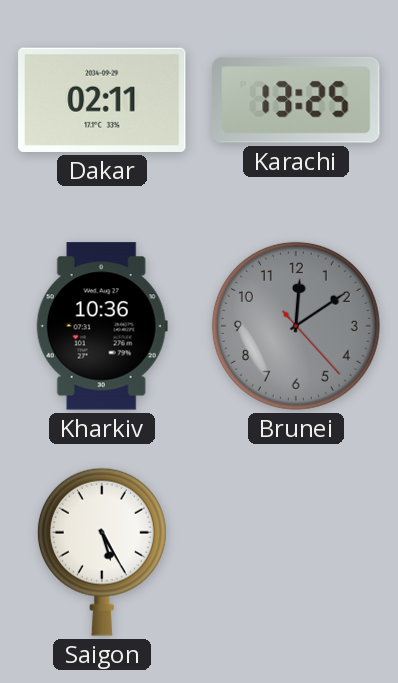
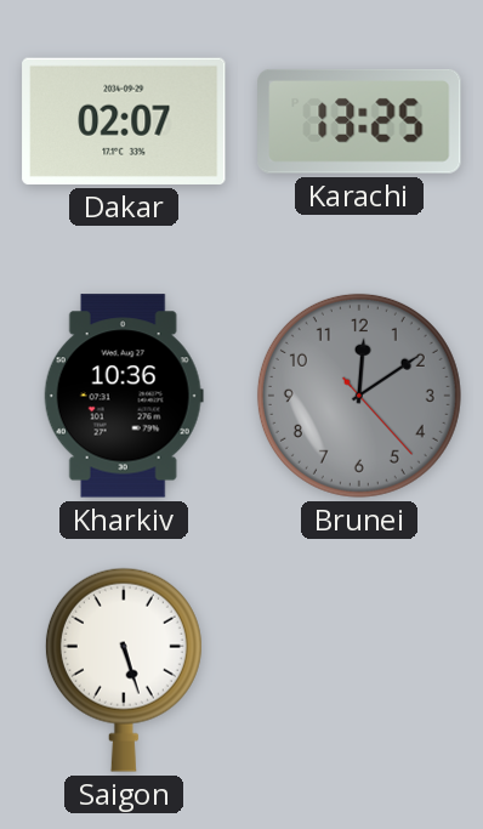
Dakar: 02:11 -> 02:07 (124, 121)
Saigon: 5:25 -> 5:27 (124, 670)
